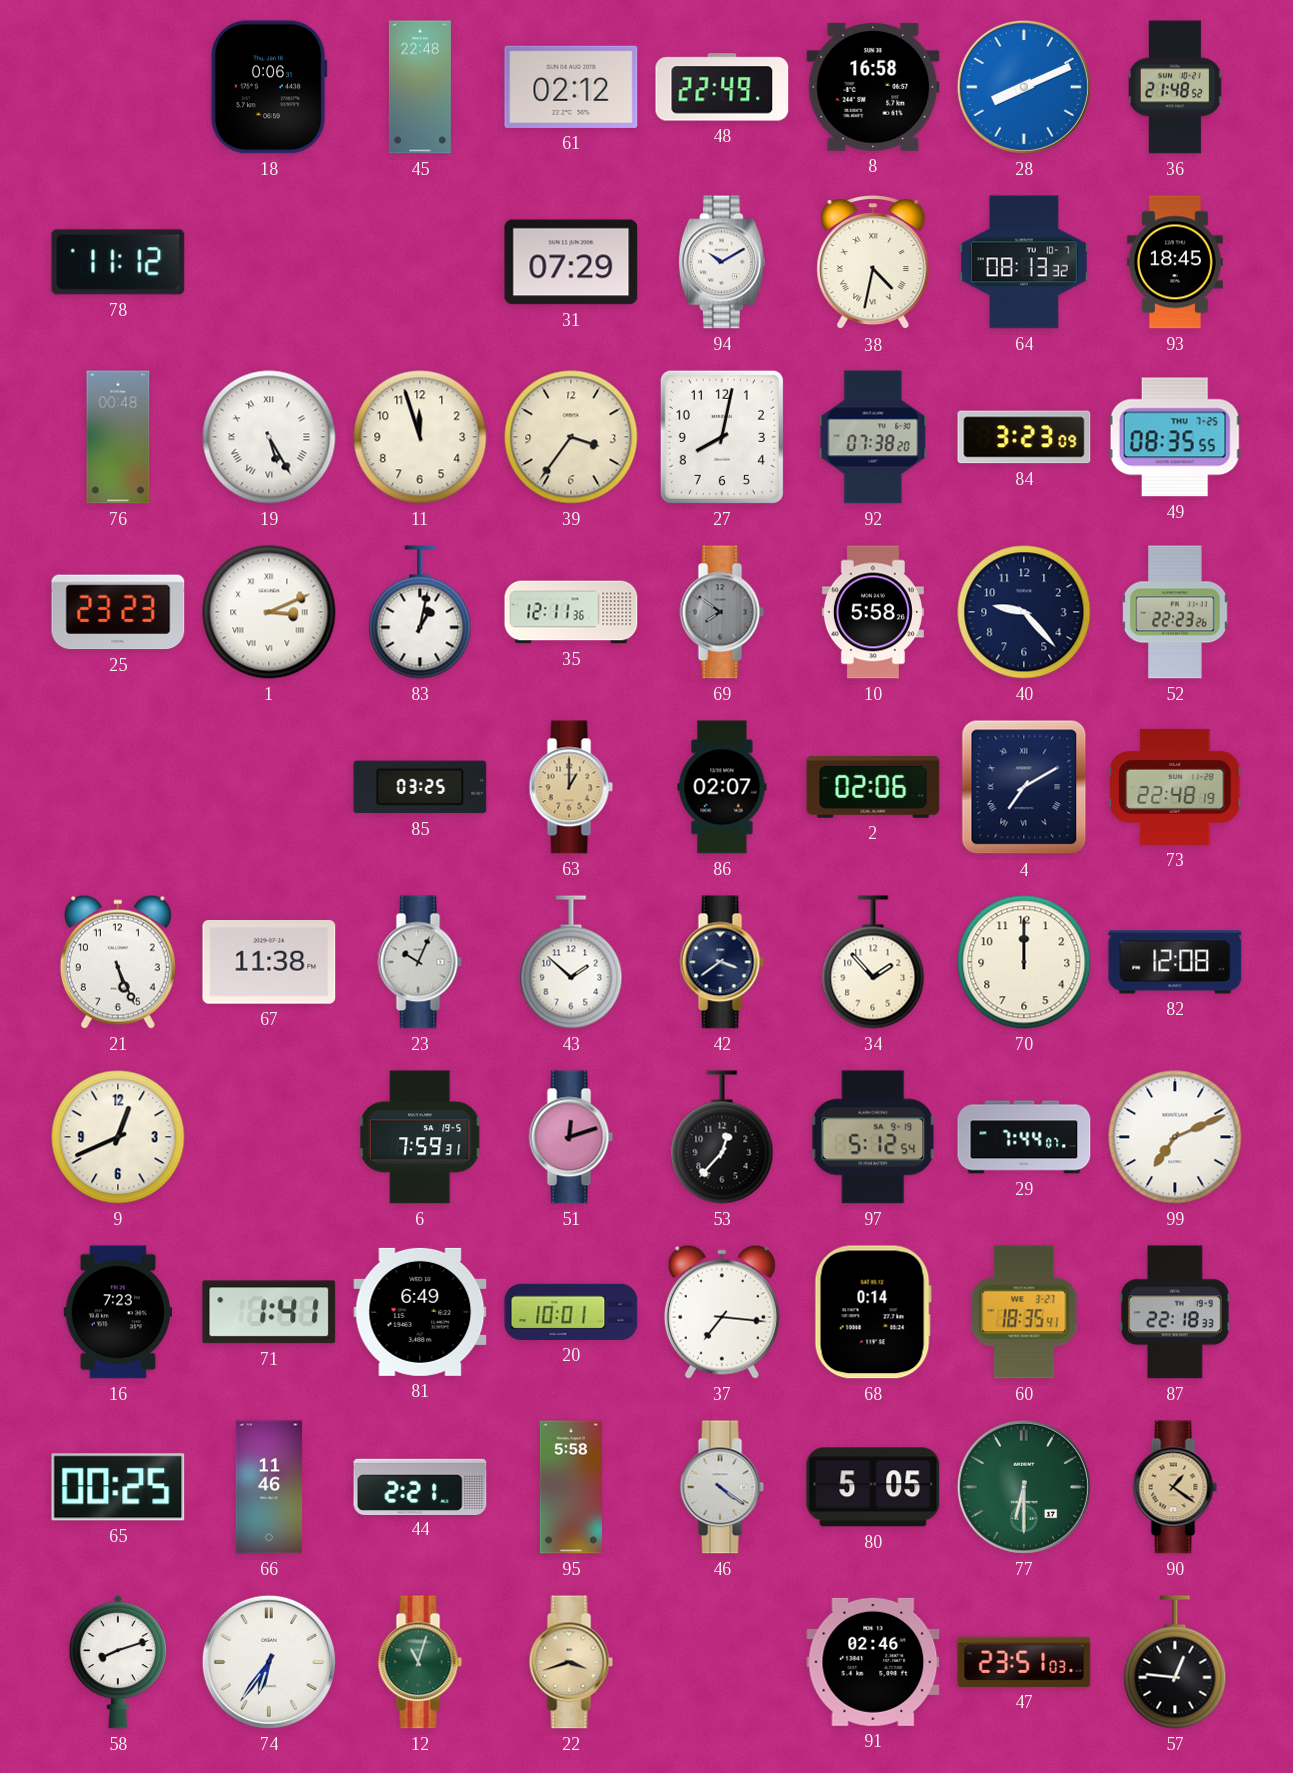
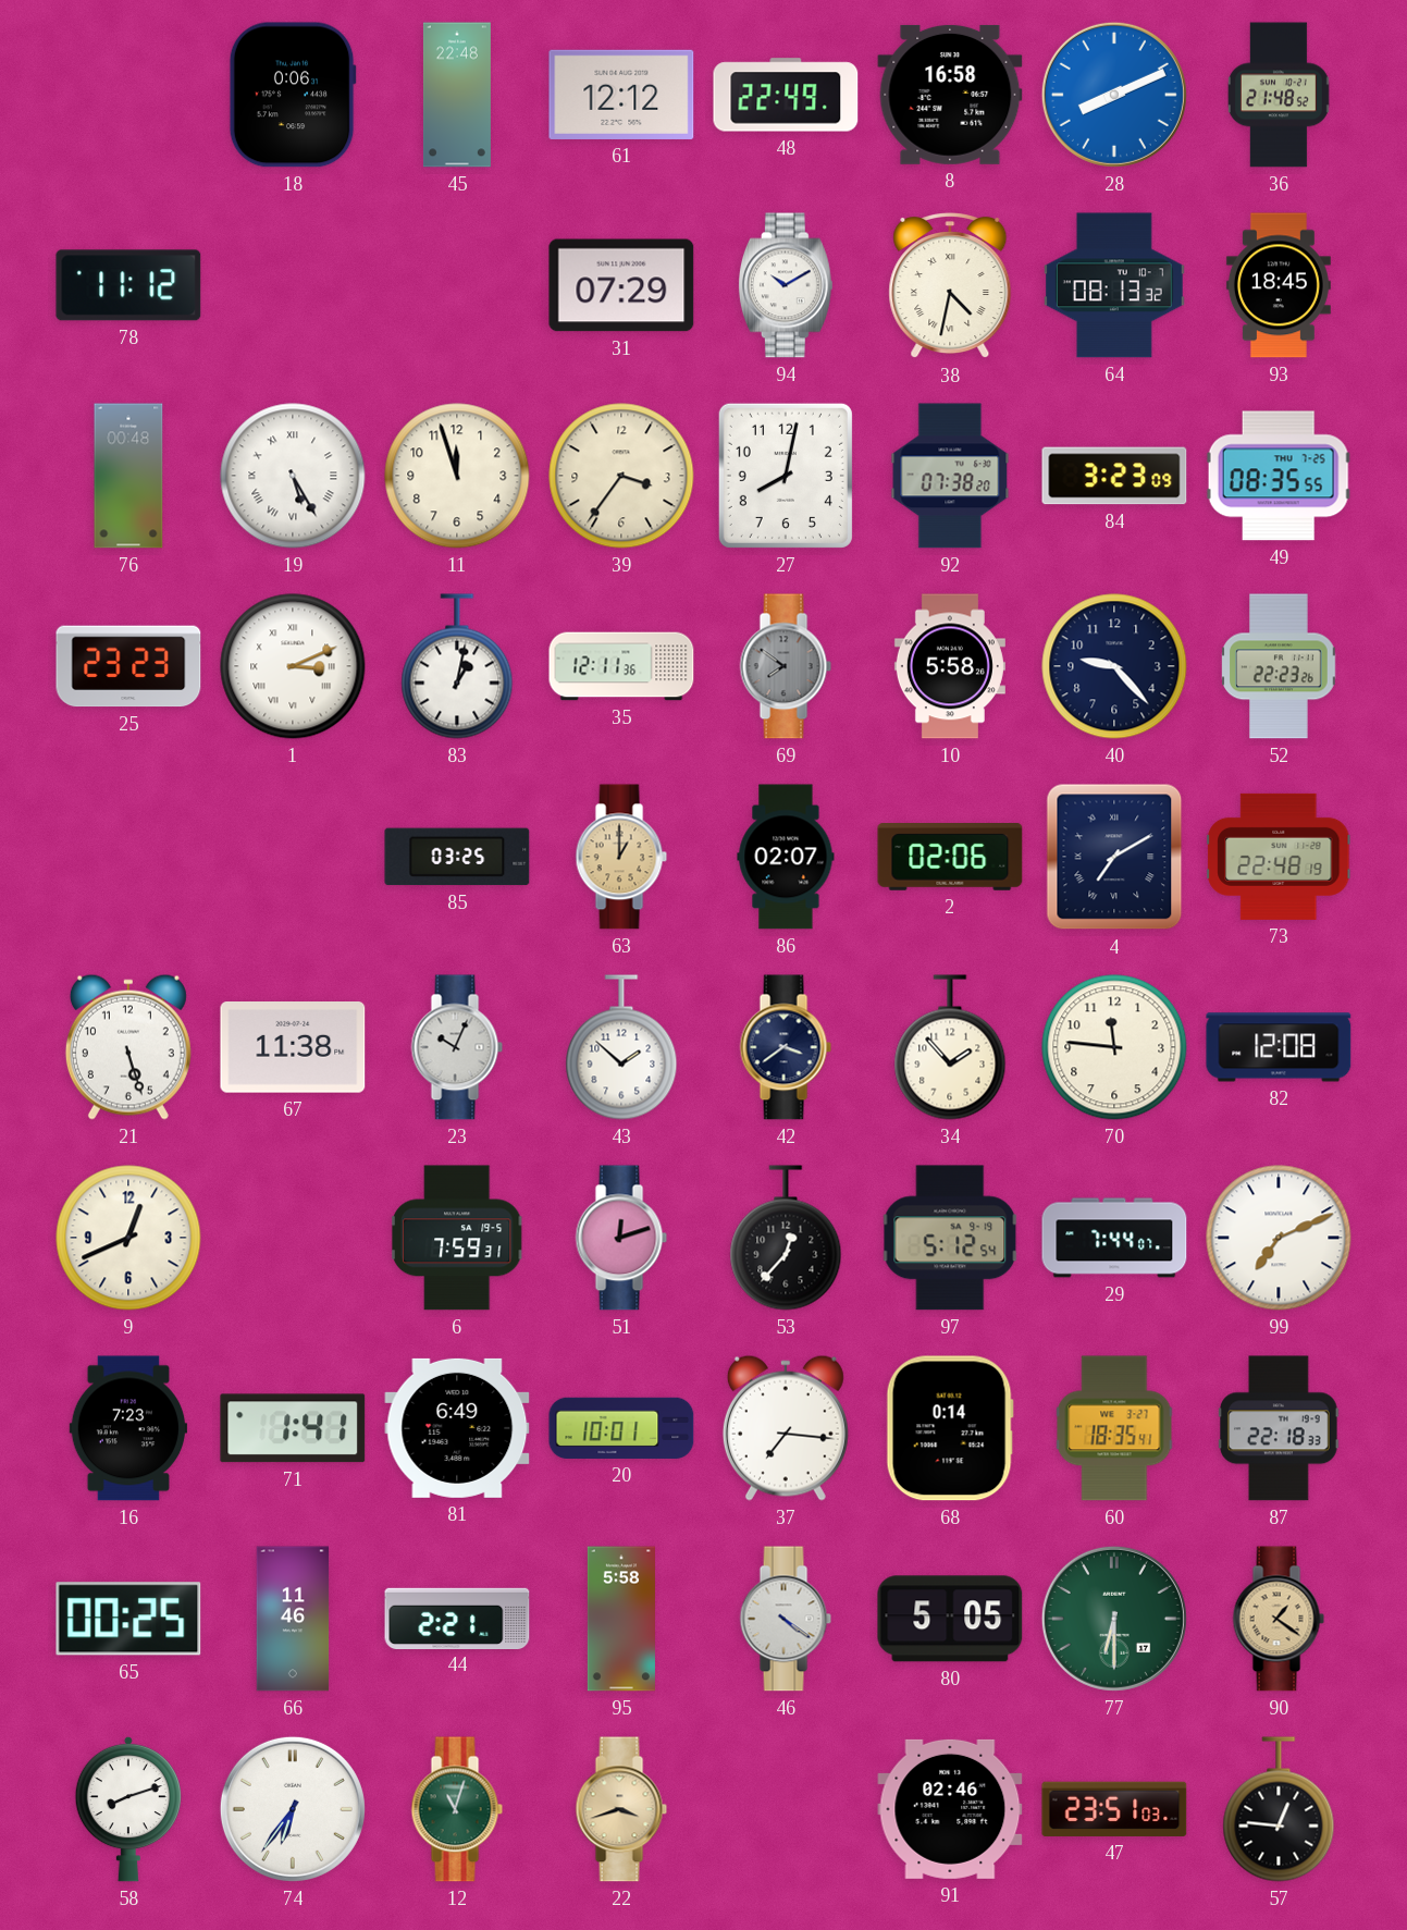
61: 02:12 -> 12:12 (621, 95)
21: 5:26 -> 5:27 (128, 1047)
70: 12:00 -> 11:46 (1114, 1047)
